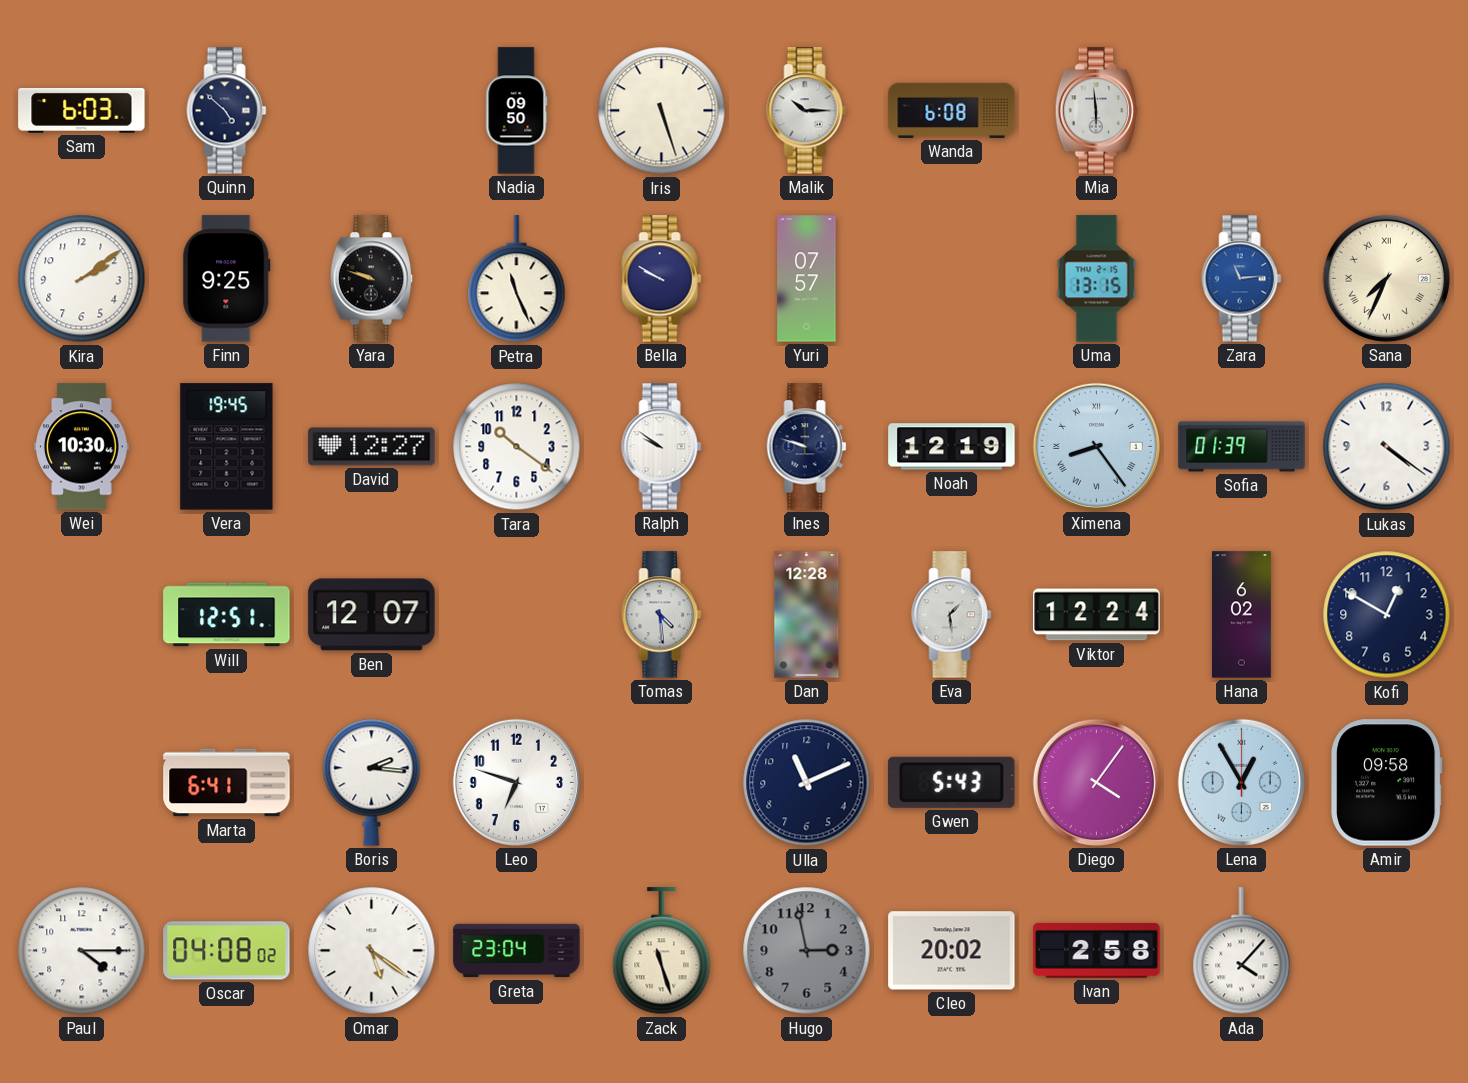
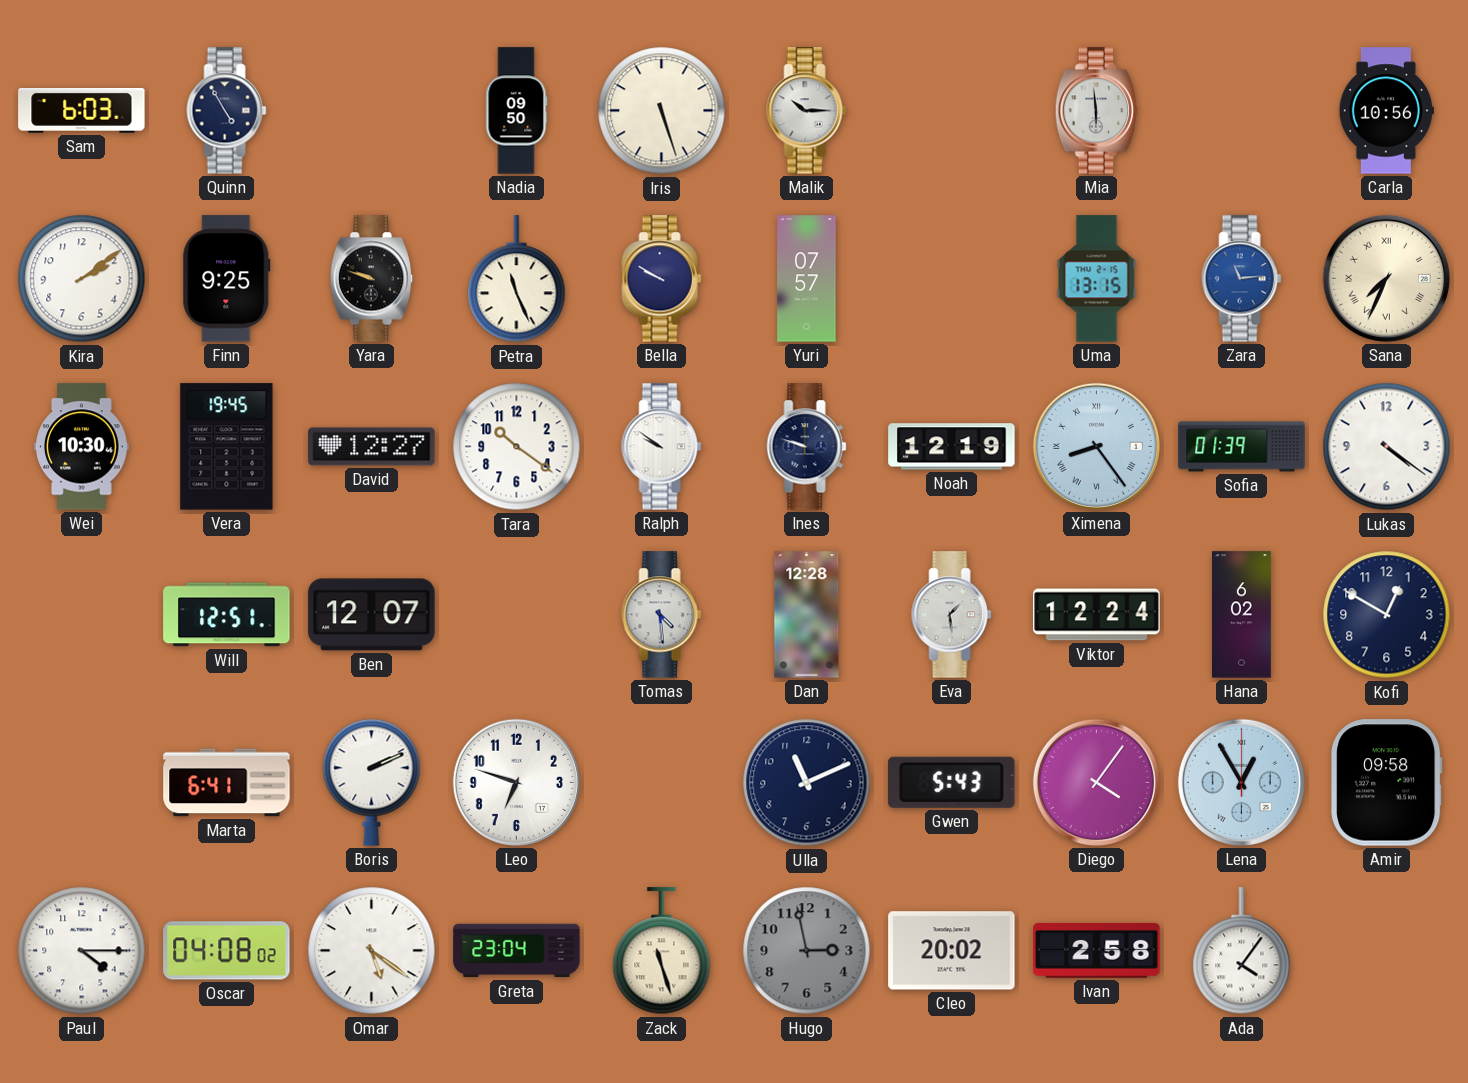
Quinn: 4:52 -> 4:55 (227, 111)
Wanda: 6:08 -> none (952, 110)
Carla: none -> 10:56 (1386, 111)
Boris: 2:16 -> 2:11 (372, 782)
Ada: 4:07 -> 4:06 (1242, 951)
